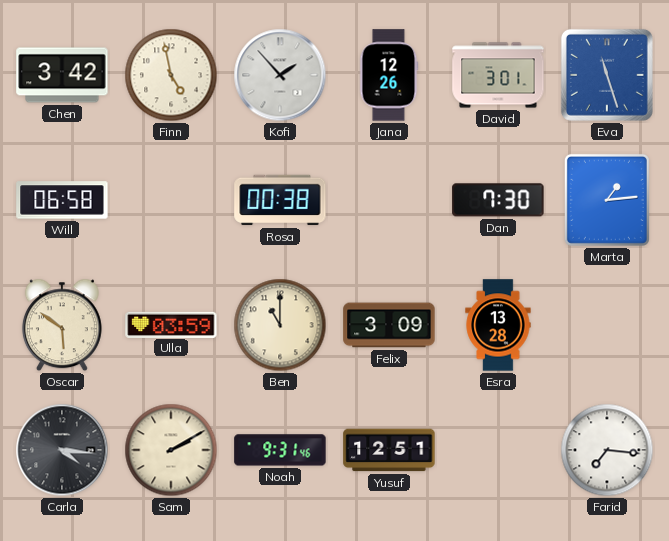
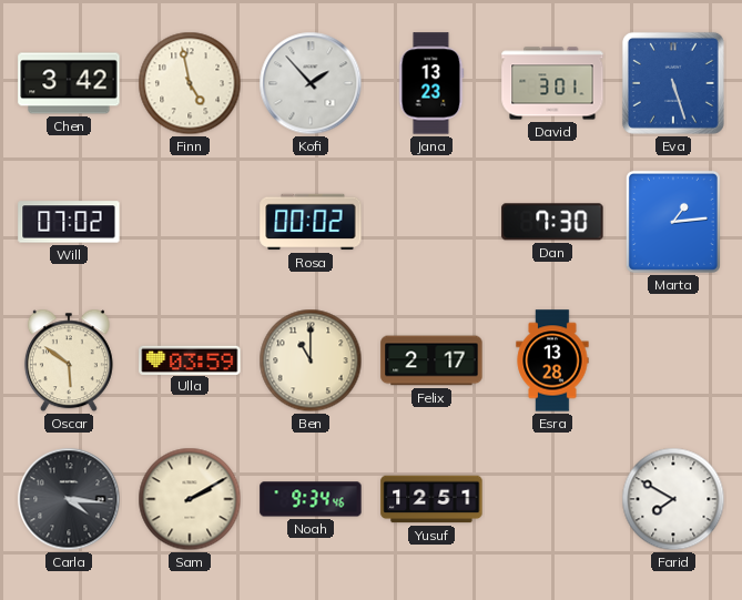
Jana: 12:26 -> 13:23 (431, 83)
Eva: 11:27 -> 5:27 (673, 83)
Will: 06:58 -> 07:02 (69, 222)
Rosa: 00:38 -> 00:02 (311, 222)
Felix: 3:09 -> 2:17 (431, 360)
Noah: 9:31 -> 9:34 (311, 499)
Farid: 7:16 -> 7:50 (673, 499)
